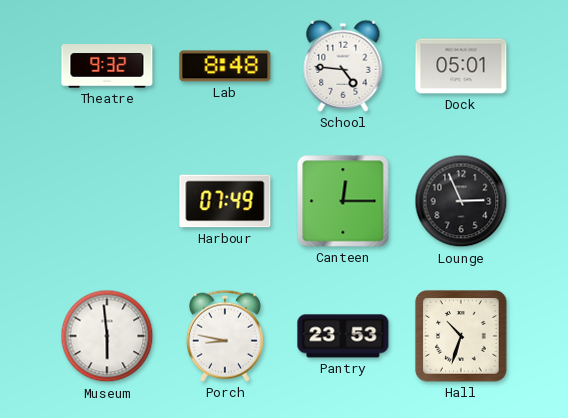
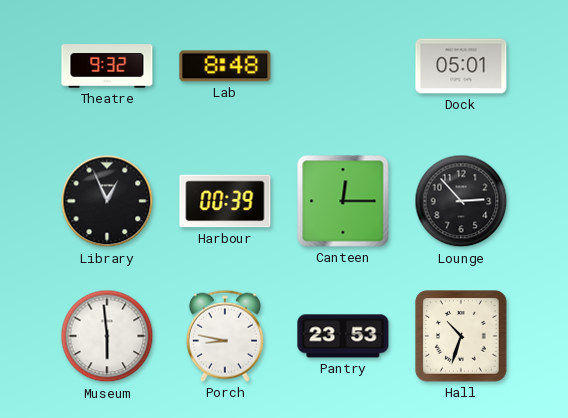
School: 4:46 -> none (343, 66)
Library: none -> 12:56 (107, 201)
Harbour: 07:49 -> 00:39 (225, 201)
Lounge: 2:56 -> 2:53 (461, 201)
